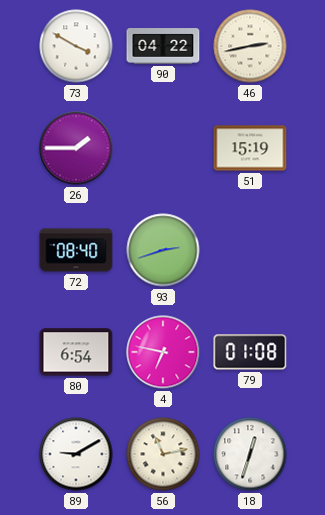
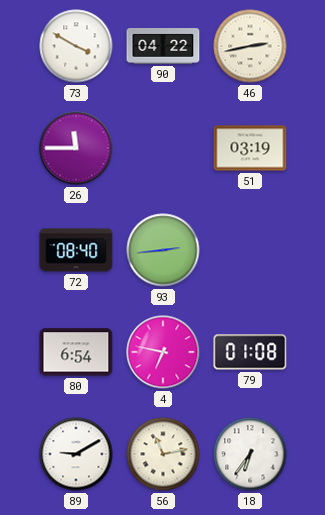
26: 1:45 -> 11:45 (76, 148)
51: 15:19 -> 03:19 (250, 148)
93: 2:42 -> 2:44 (163, 250)
18: 12:33 -> 6:36 (250, 454)
